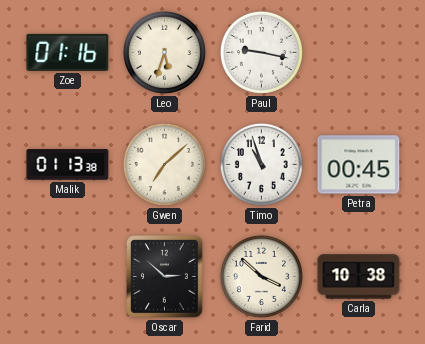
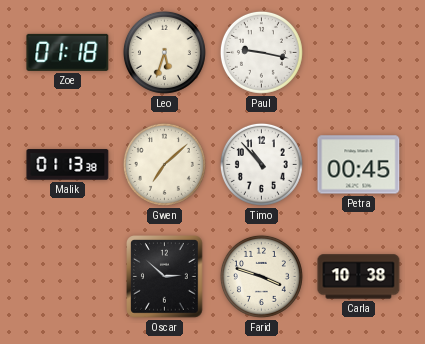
Zoe: 01:16 -> 01:18 (68, 52)
Timo: 10:57 -> 10:53 (261, 164)
Farid: 3:52 -> 3:48 (261, 276)
